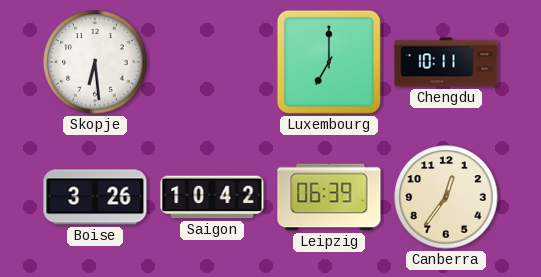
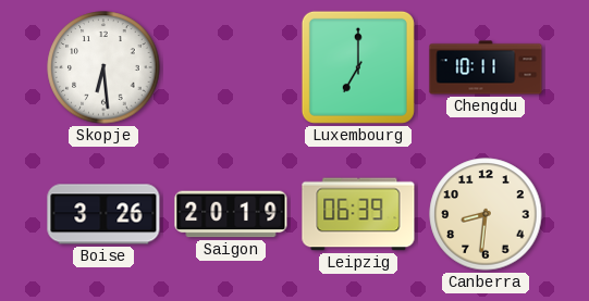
Saigon: 10:42 -> 20:19 (231, 214)
Canberra: 12:36 -> 8:31 (486, 214)
